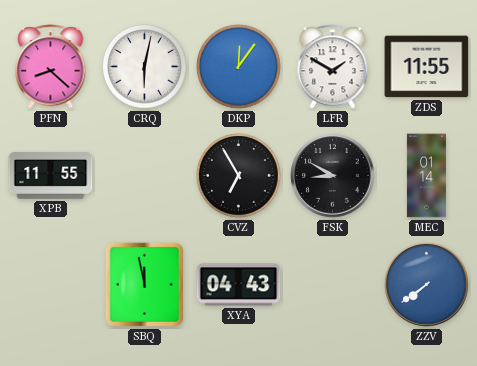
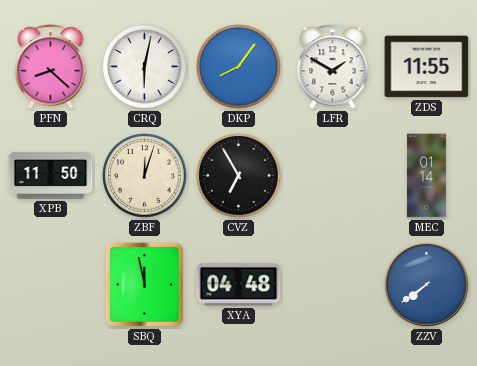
DKP: 12:06 -> 8:06 (239, 67)
XPB: 11:55 -> 11:50 (51, 175)
ZBF: none -> 12:03 (145, 176)
FSK: 8:50 -> none (333, 176)
XYA: 04:43 -> 04:48 (239, 285)
